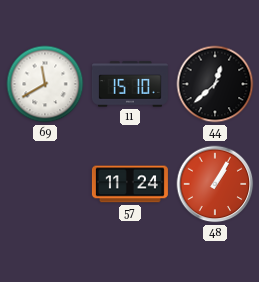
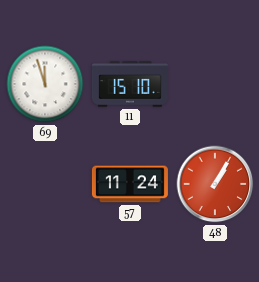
69: 11:40 -> 11:57 (45, 84)
44: 12:38 -> none (215, 84)
